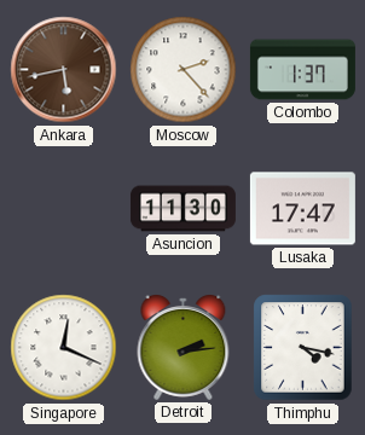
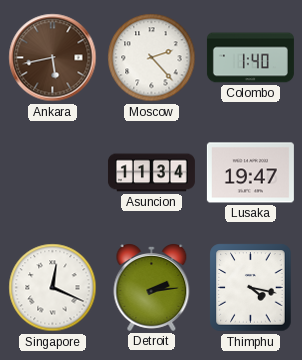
Colombo: 1:37 -> 1:40 (250, 58)
Asuncion: 11:30 -> 11:34 (151, 173)
Lusaka: 17:47 -> 19:47 (250, 173)
